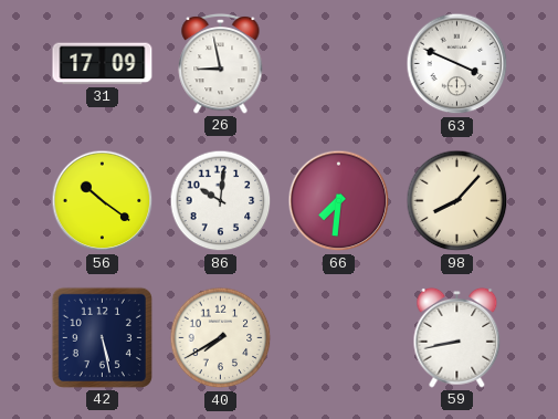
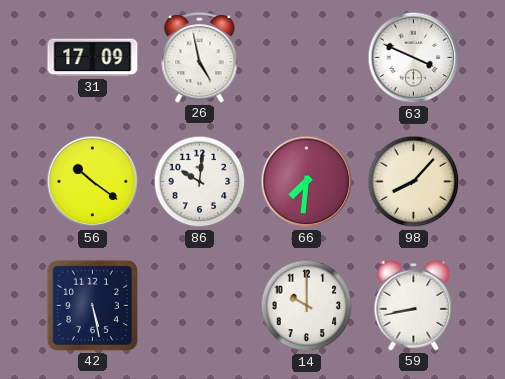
26: 8:58 -> 4:58 (200, 57)
40: 7:40 -> none (221, 338)
14: none -> 10:00 (307, 306)
